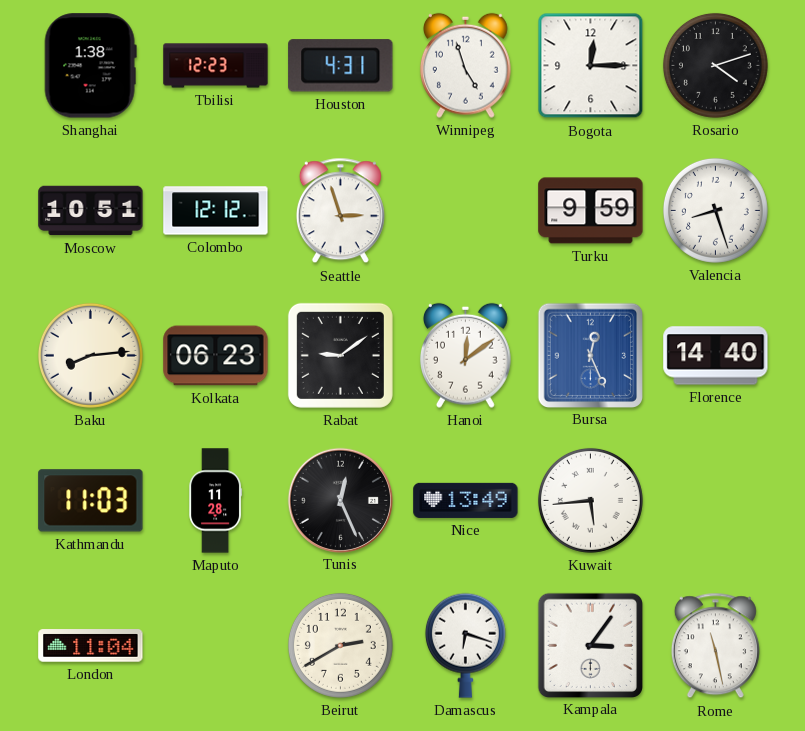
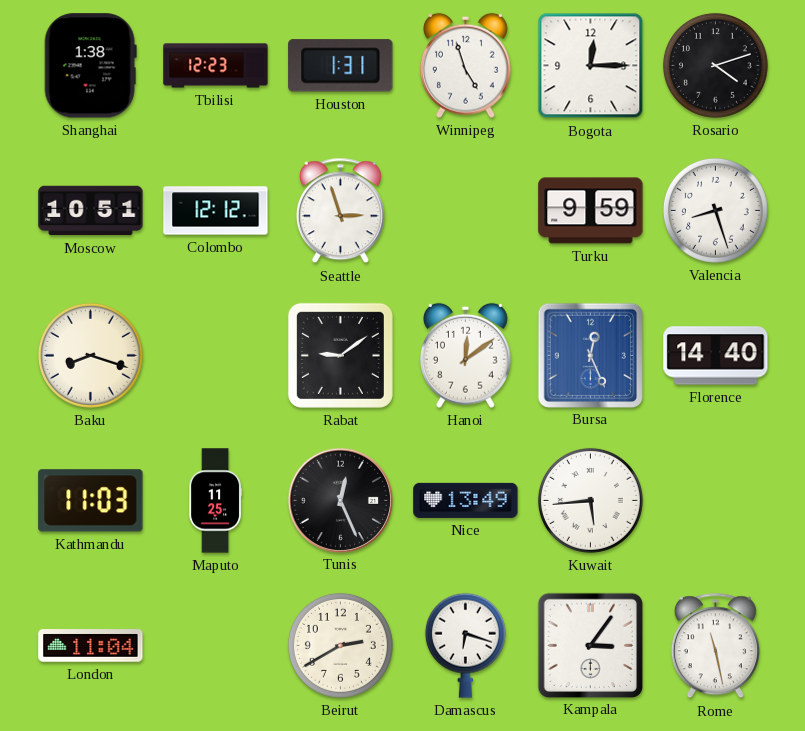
Houston: 4:31 -> 1:31 (341, 66)
Baku: 8:14 -> 8:18 (90, 355)
Kolkata: 06:23 -> none (216, 356)
Maputo: 11:28 -> 11:25 (216, 501)
